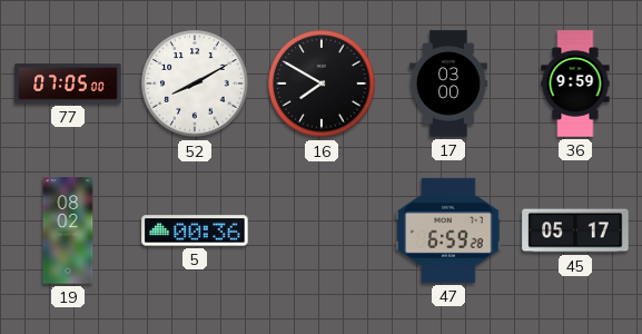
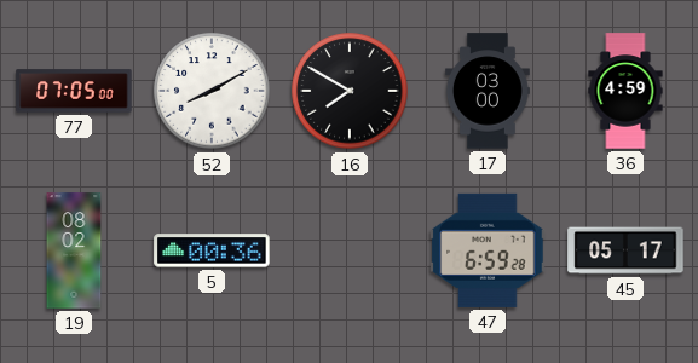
36: 9:59 -> 4:59 (625, 91)
